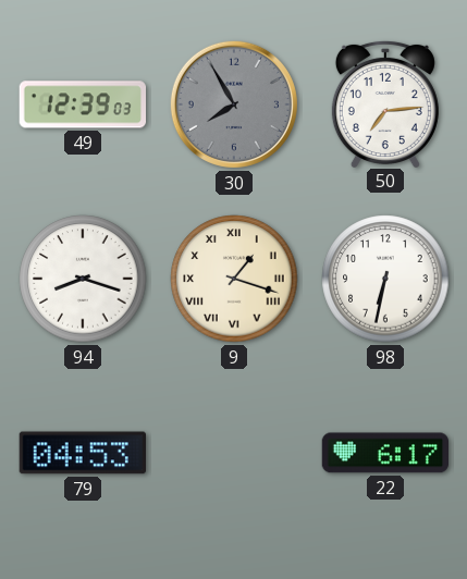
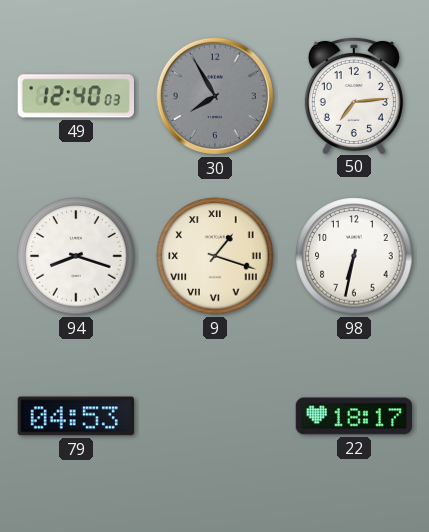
49: 12:39 -> 12:40 (75, 96)
22: 6:17 -> 18:17 (353, 416)
